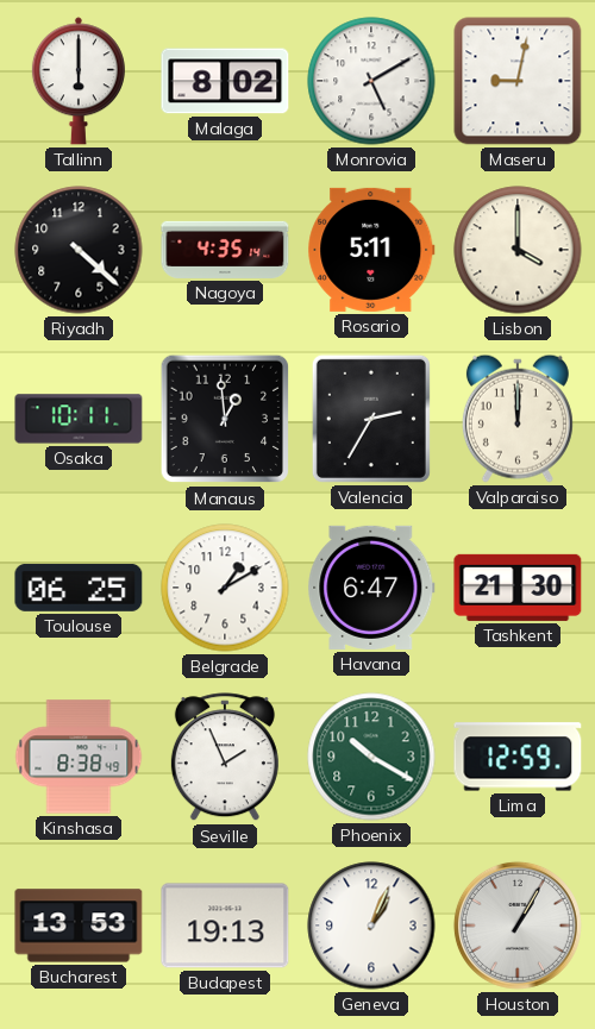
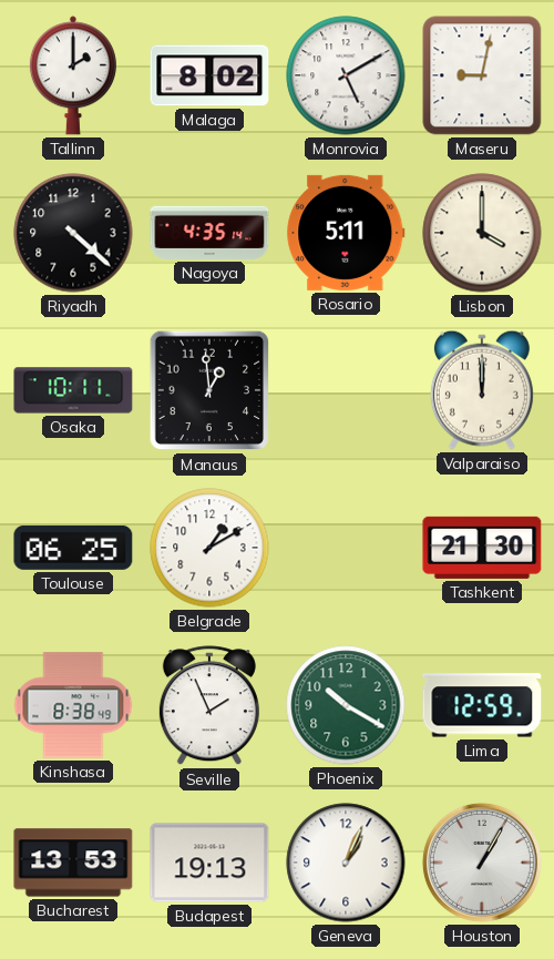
Tallinn: 6:00 -> 2:00 (73, 75)
Valencia: 2:35 -> none (371, 419)
Havana: 6:47 -> none (371, 588)
